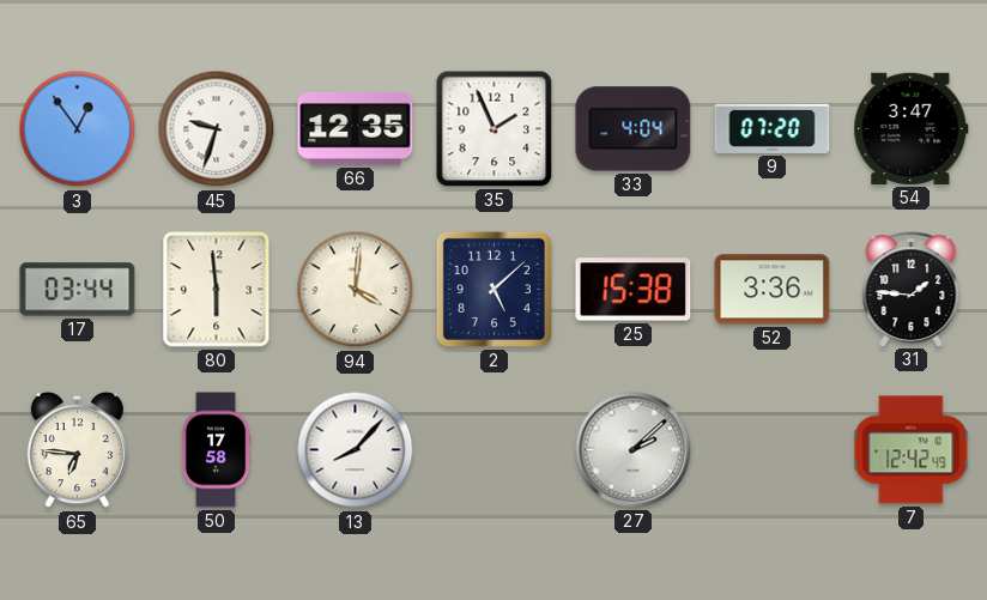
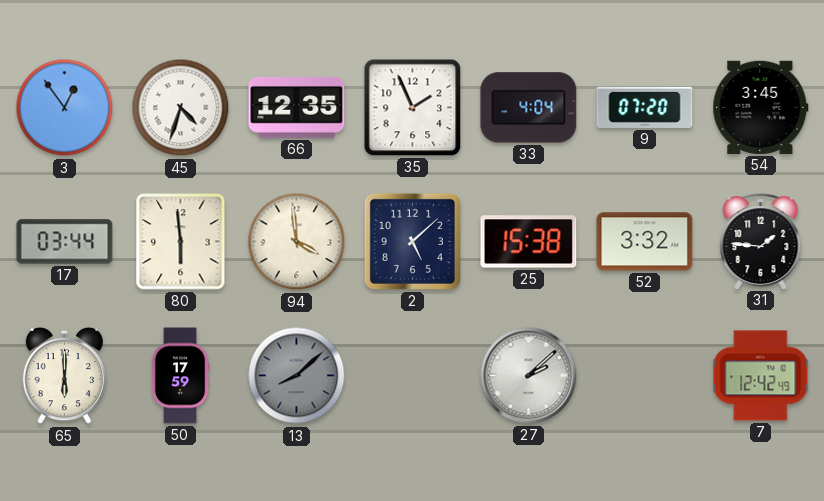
45: 9:33 -> 4:33 (181, 108)
54: 3:47 -> 3:45 (761, 107)
94: 4:01 -> 3:59 (297, 242)
52: 3:36 -> 3:32 (645, 242)
65: 6:46 -> 6:00 (65, 376)
50: 17:58 -> 17:59 (180, 376)
13: 8:07 -> 8:08 (297, 376)
13 dial: white -> grey (297, 376)
